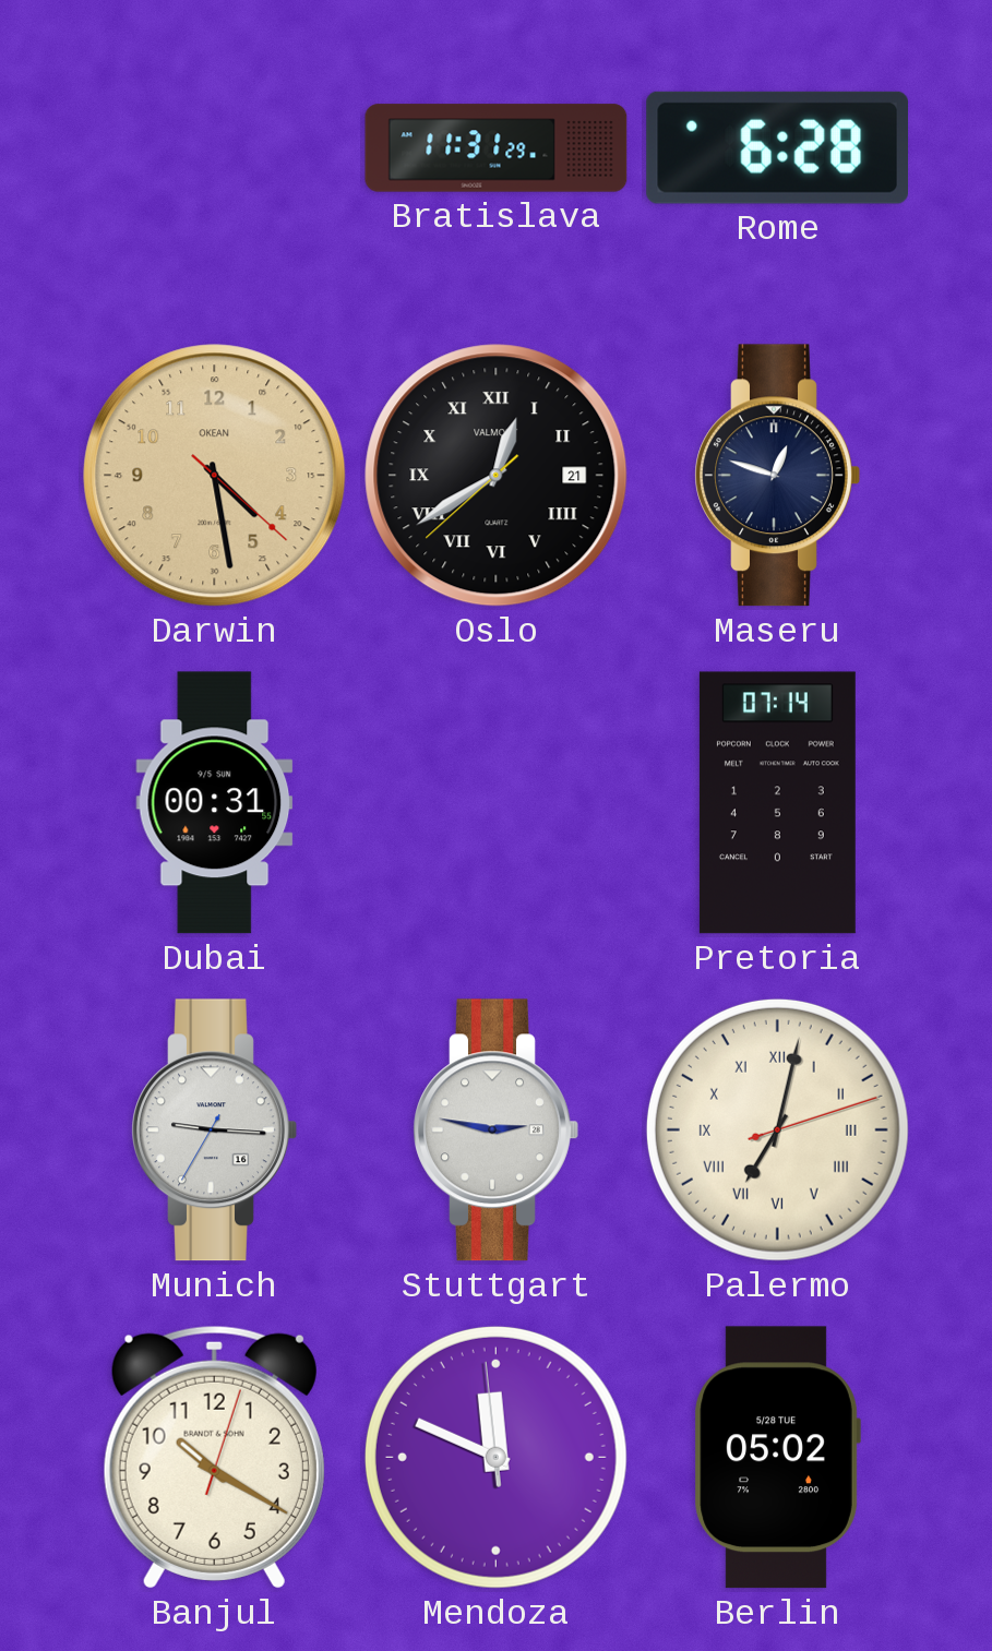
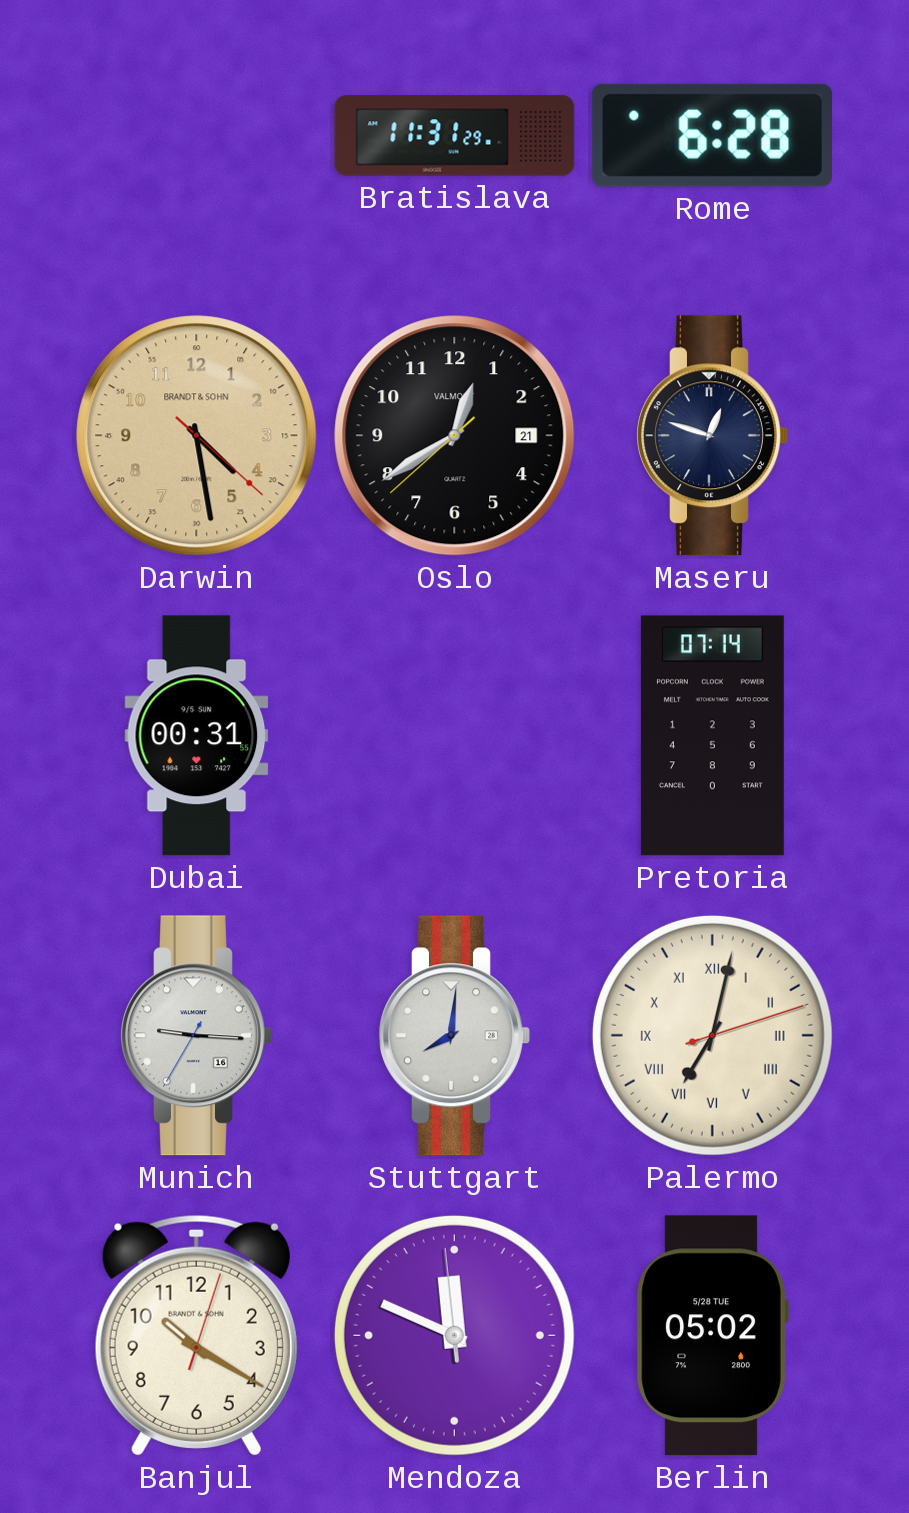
Darwin brand: OKEAN -> BRANDT & SOHN (197, 436)
Oslo numerals: Roman -> Arabic (455, 436)
Stuttgart: 2:47 -> 8:01 (454, 1036)
